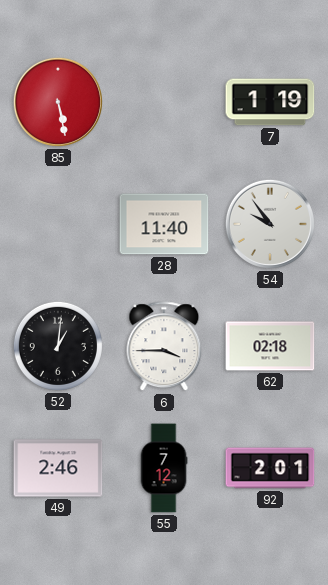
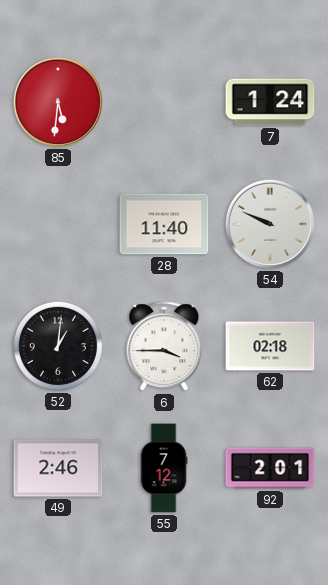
85: 5:28 -> 5:31 (58, 102)
7: 1:19 -> 1:24 (270, 102)
54: 9:54 -> 9:49 (270, 224)
